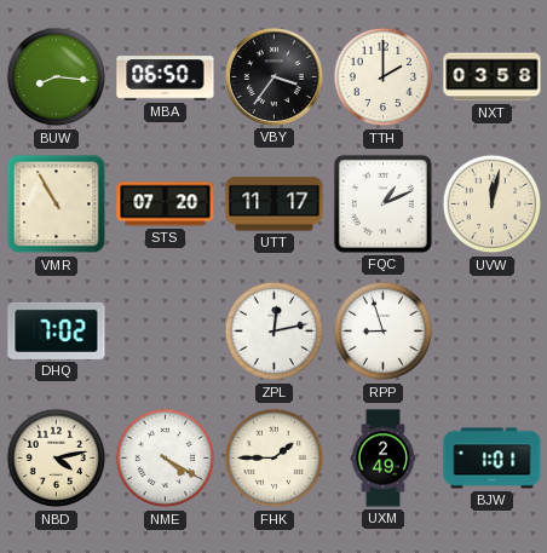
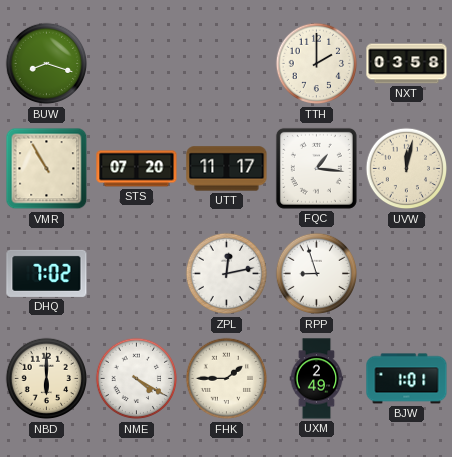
BUW: 8:16 -> 8:18 (47, 64)
MBA: 06:50 -> none (166, 77)
VBY: 3:36 -> none (273, 76)
FQC: 1:11 -> 1:16 (316, 168)
NBD: 4:13 -> 6:00 (47, 379)
